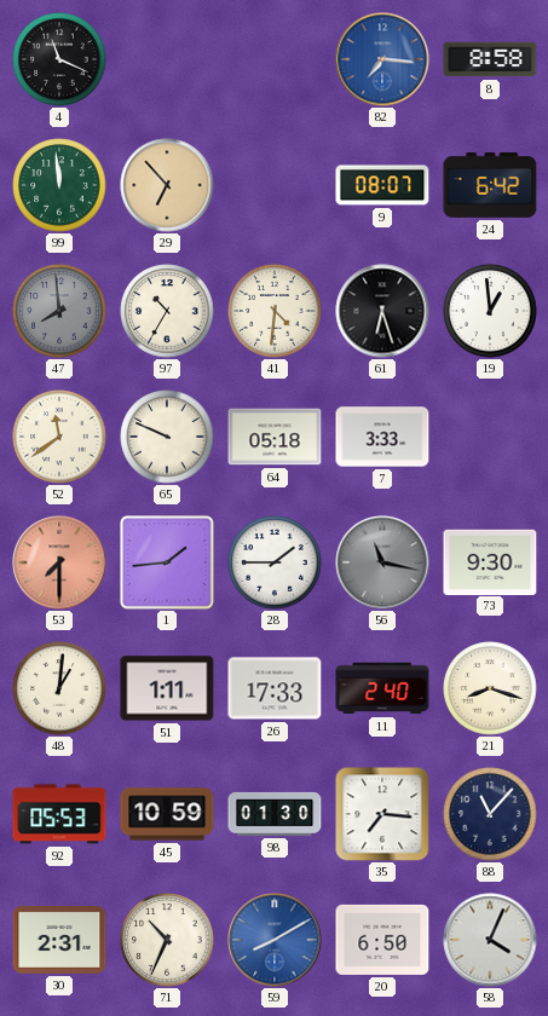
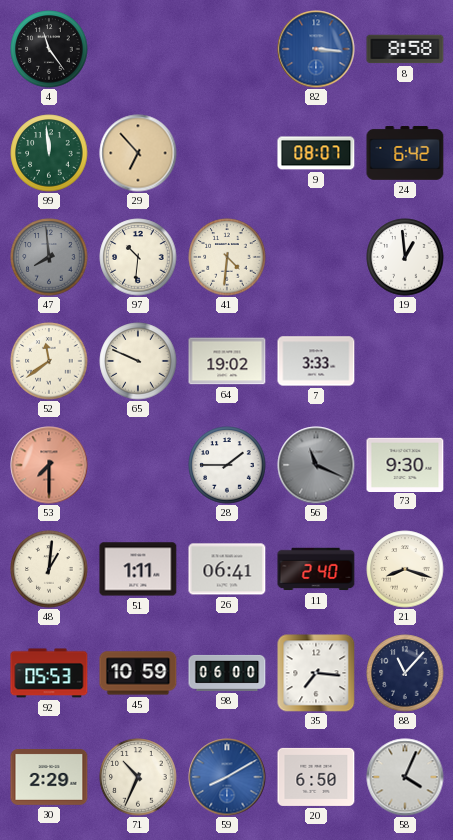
4: 11:19 -> 11:24 (49, 49)
82: 7:16 -> 3:16 (316, 49)
97: 10:35 -> 10:31 (138, 257)
61: 6:27 -> none (382, 311)
64: 05:18 -> 19:02 (227, 361)
1: 1:44 -> none (167, 562)
56: 11:17 -> 11:19 (316, 465)
26: 17:33 -> 06:41 (227, 569)
98: 01:30 -> 06:00 (227, 673)
30: 2:31 -> 2:29 (49, 778)
